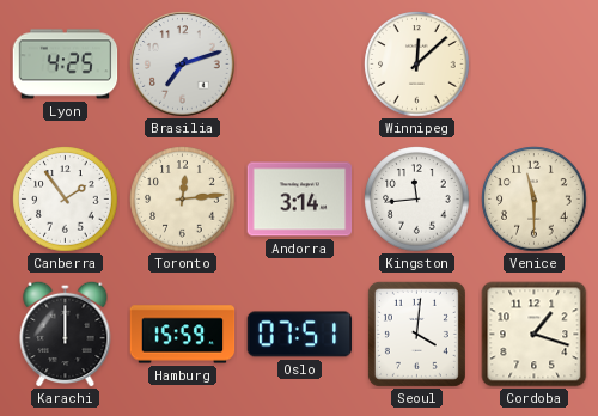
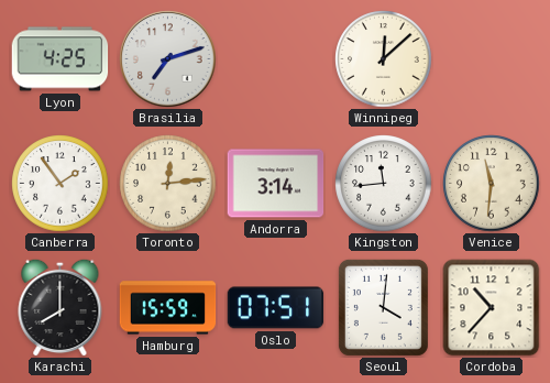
Venice: 11:30 -> 11:31 (492, 184)
Karachi: 12:00 -> 8:00 (61, 307)
Cordoba: 1:18 -> 10:37 (492, 308)
